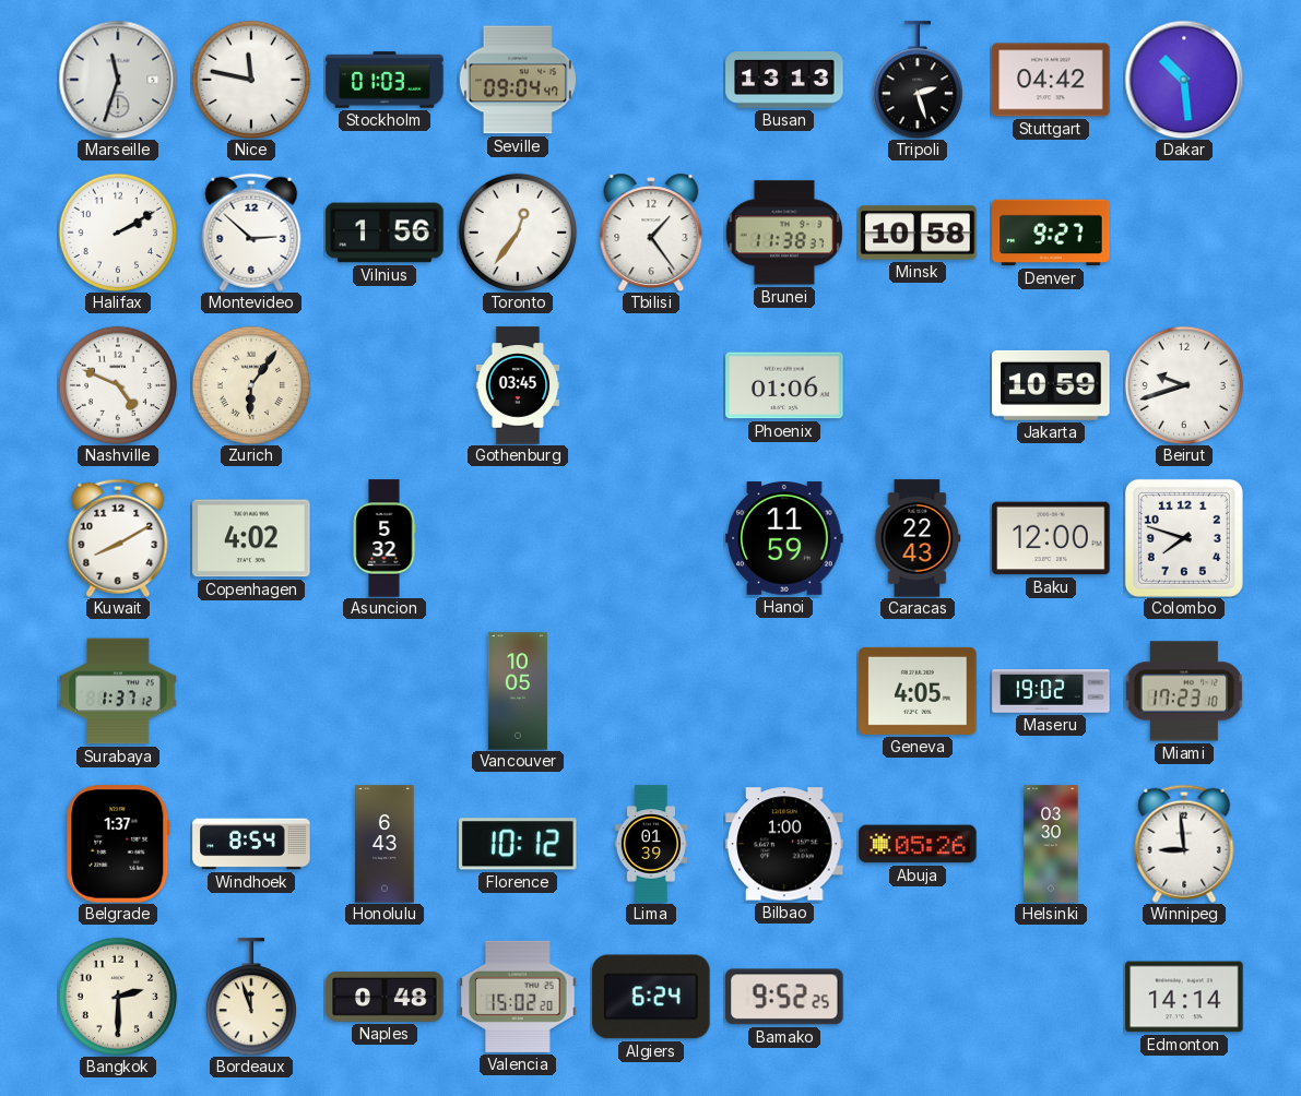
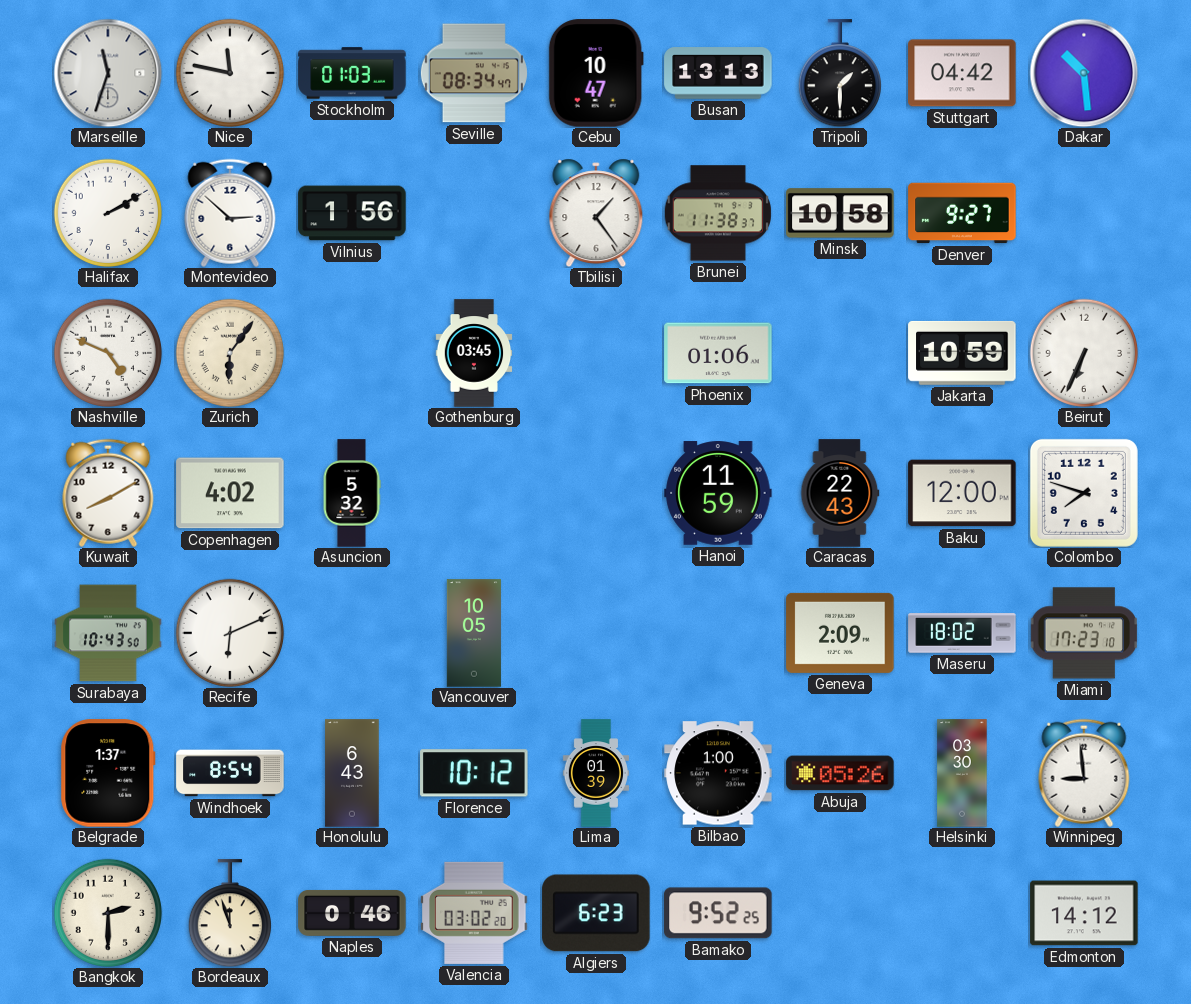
Seville: 09:04 -> 08:34 (474, 73)
Cebu: none -> 10:47 (596, 73)
Tripoli: 2:27 -> 1:30 (839, 73)
Toronto: 12:36 -> none (518, 233)
Beirut: 9:42 -> 6:34 (1084, 353)
Surabaya: 1:37 -> 10:43 (108, 633)
Recife: none -> 6:11 (230, 633)
Geneva: 4:05 -> 2:09 (840, 633)
Maseru: 19:02 -> 18:02 (962, 633)
Naples: 0:48 -> 0:46 (352, 913)
Valencia: 15:02 -> 03:02 (474, 913)
Algiers: 6:24 -> 6:23 (596, 913)
Edmonton: 14:14 -> 14:12 (1084, 913)
